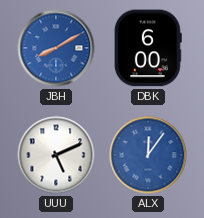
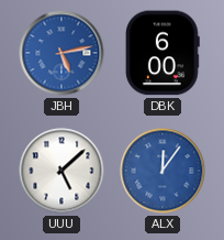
JBH: 8:10 -> 5:13 (61, 53)
UUU: 5:11 -> 5:08 (61, 171)
